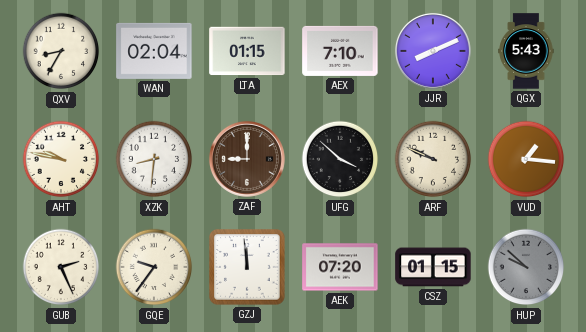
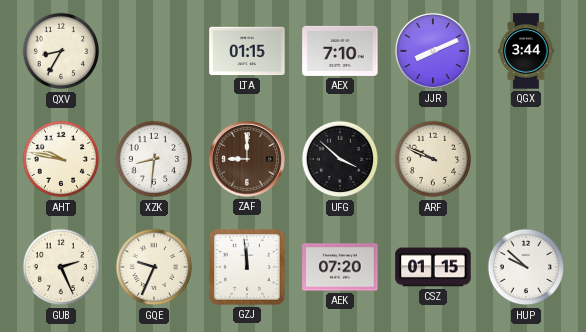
WAN: 02:04 -> none (154, 51)
QGX: 5:43 -> 3:44 (526, 51)
VUD: 1:16 -> none (526, 159)
GQE: 9:36 -> 9:34 (154, 267)
HUP dial: grey -> white (526, 267)
